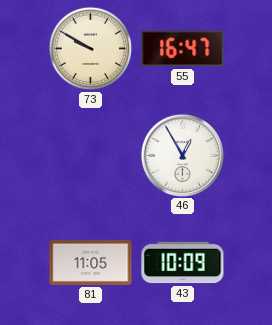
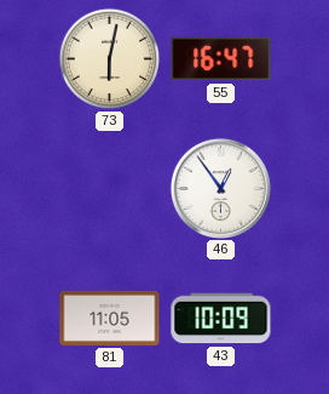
73: 9:50 -> 6:02 (110, 59)
46: 12:55 -> 12:54 (220, 188)
